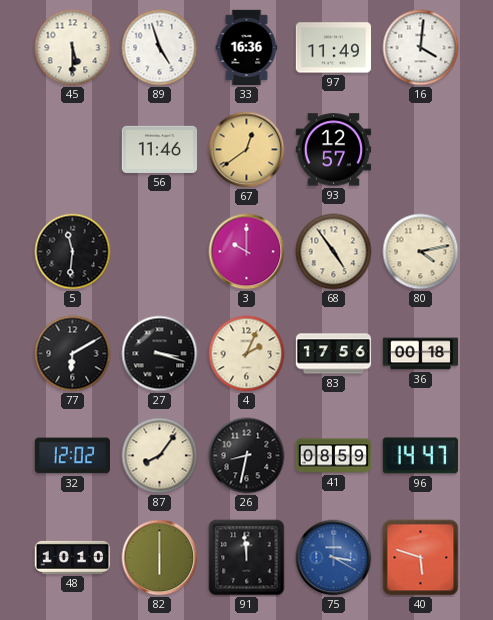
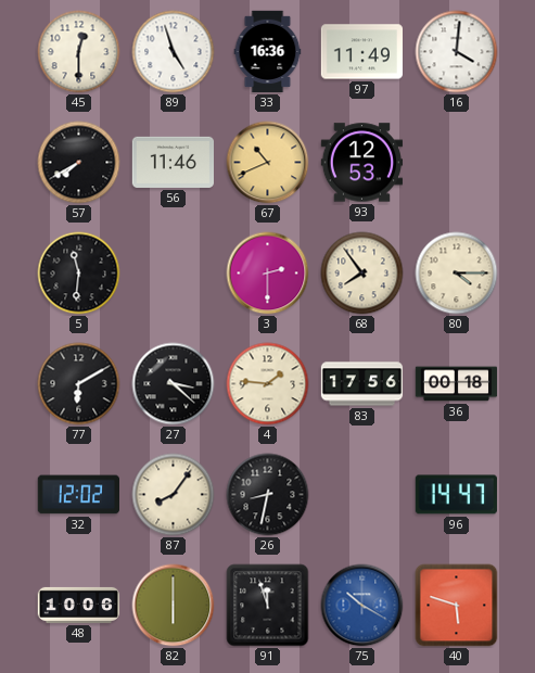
45: 5:30 -> 12:30 (79, 52)
57: none -> 7:40 (79, 163)
67: 12:39 -> 10:41 (268, 163)
93: 12:57 -> 12:53 (362, 163)
3: 10:00 -> 2:30 (268, 274)
68: 4:54 -> 7:54 (362, 274)
80: 4:13 -> 4:15 (457, 274)
27: 3:18 -> 3:22 (174, 384)
4: 2:04 -> 1:46 (268, 384)
41: 08:59 -> none (334, 456)
48: 10:10 -> 10:06 (79, 605)
91: 11:59 -> 11:57 (268, 606)
75: 3:20 -> 10:20 (362, 606)
